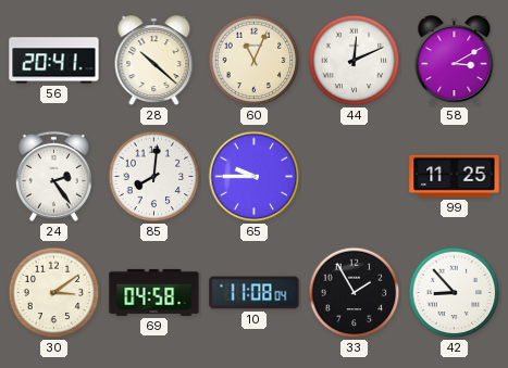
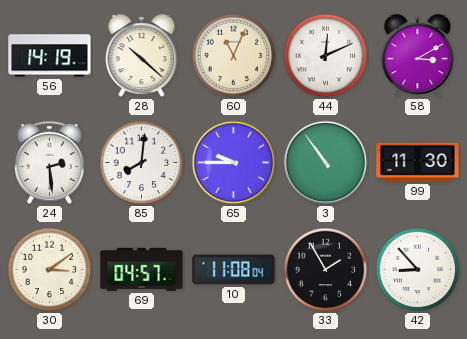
56: 20:41 -> 14:19 (50, 56)
24: 2:24 -> 2:29 (49, 162)
3: none -> 10:54 (326, 163)
99: 11:25 -> 11:30 (418, 162)
69: 04:58 -> 04:57 (142, 269)
